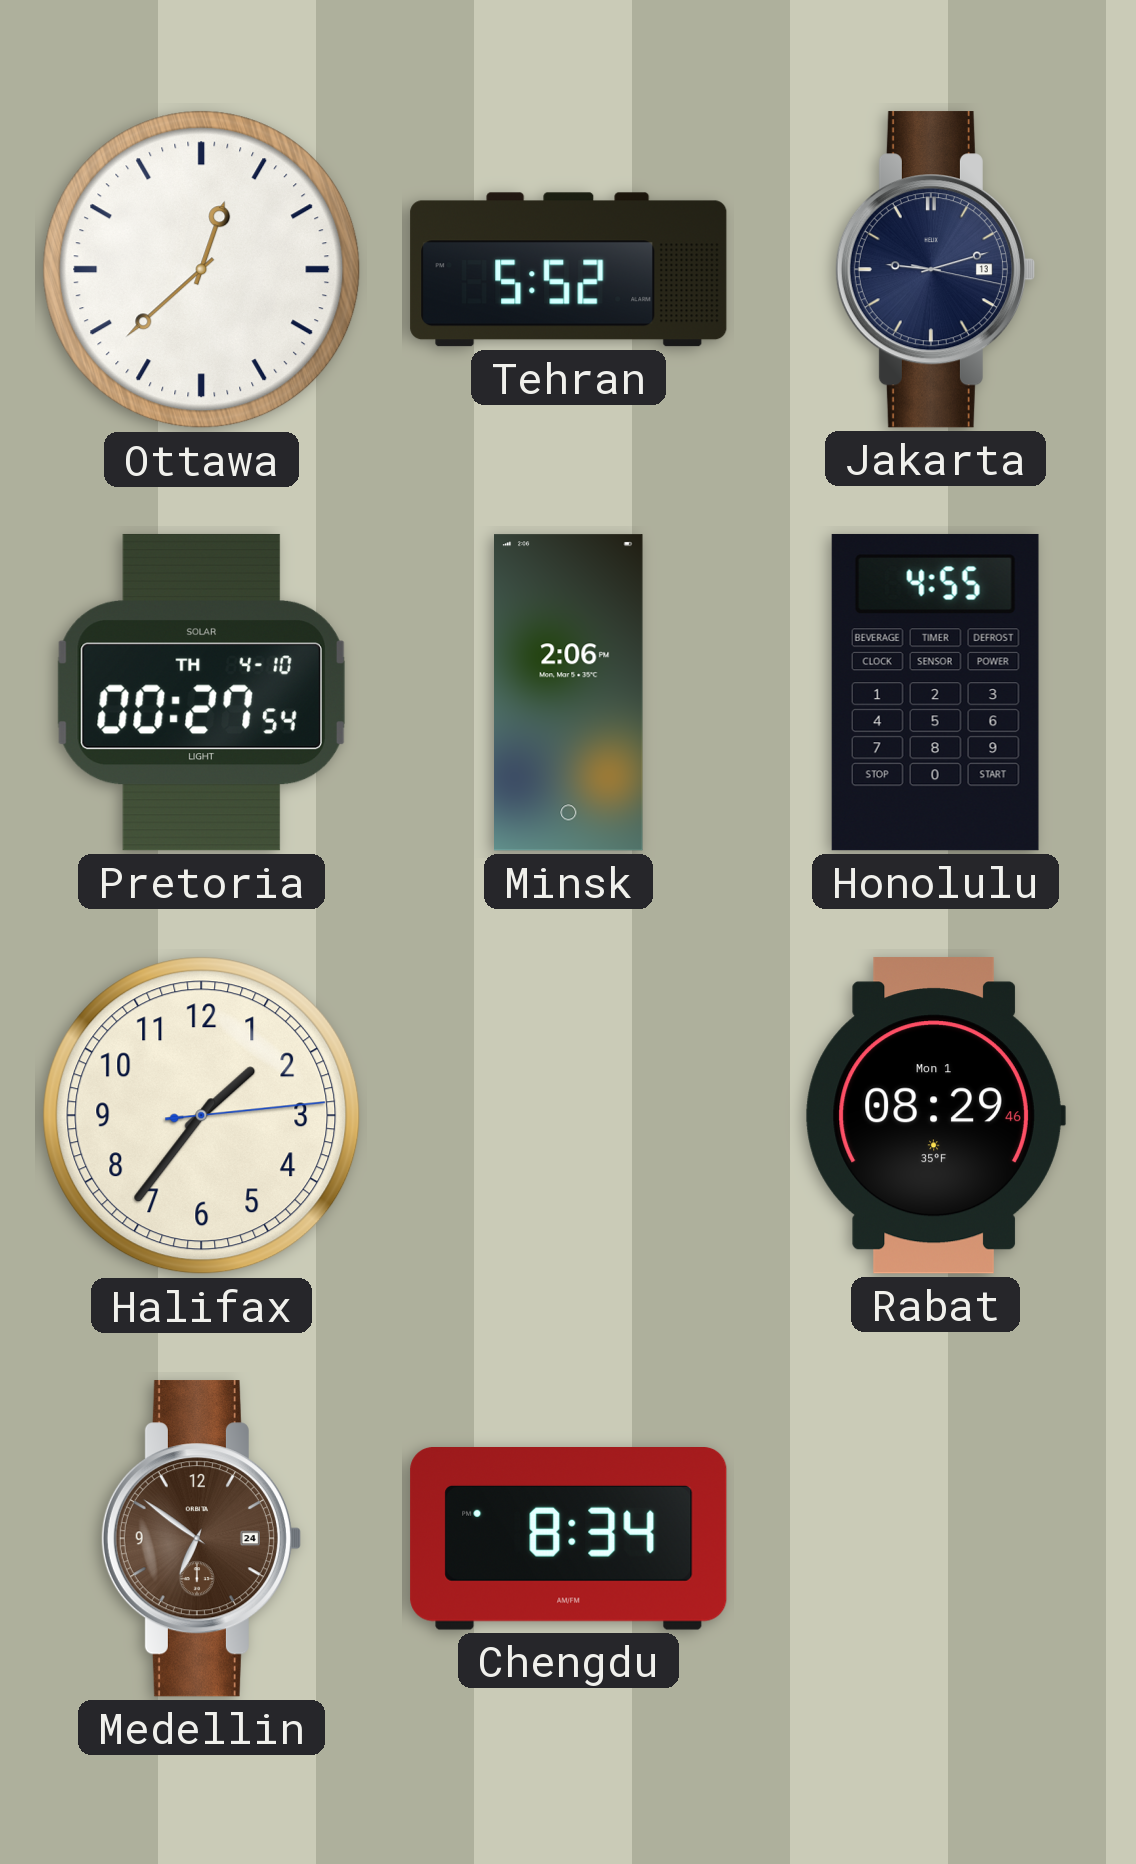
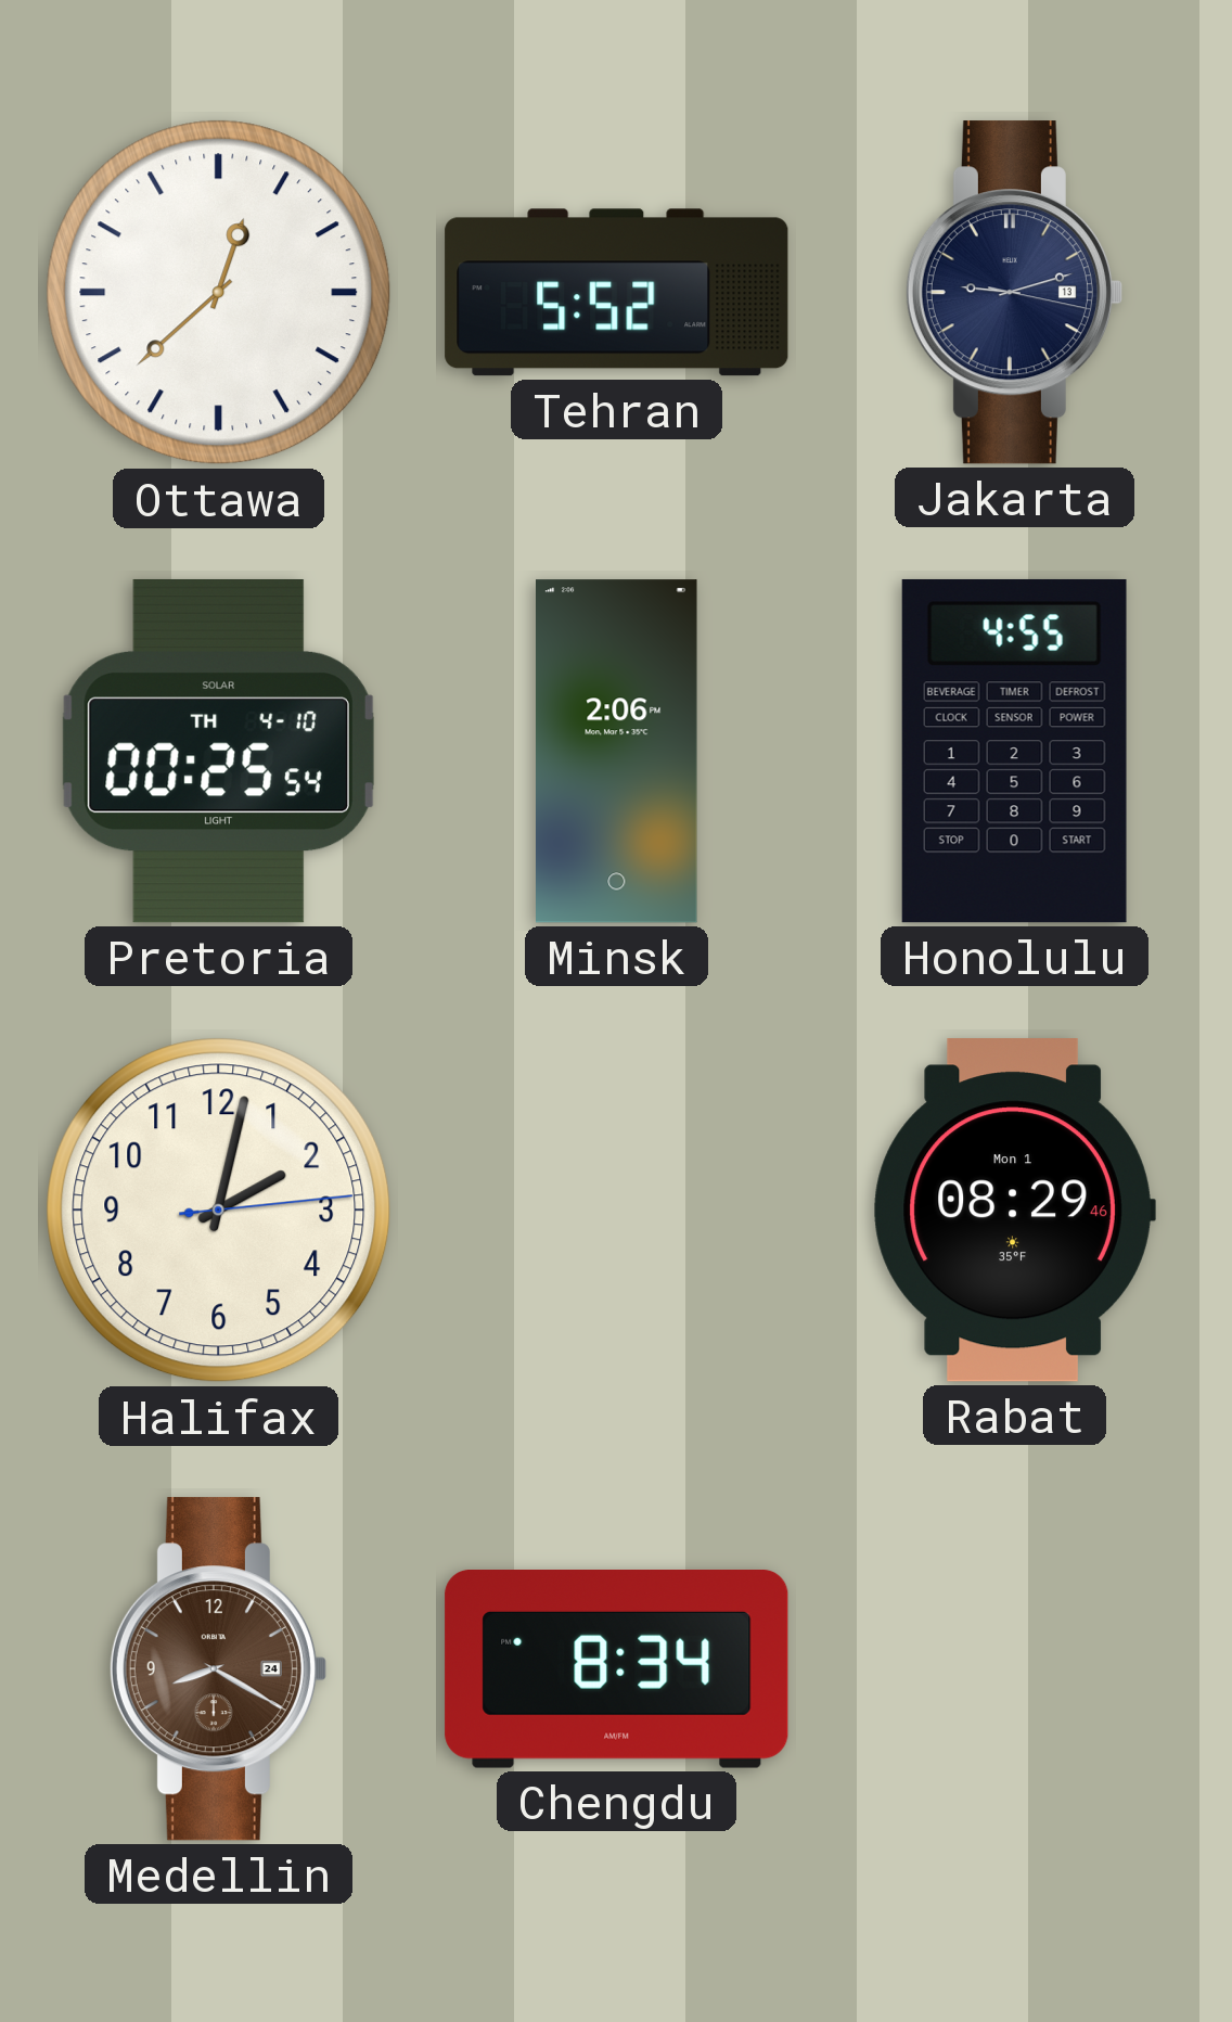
Pretoria: 00:27 -> 00:25 (218, 751)
Halifax: 1:36 -> 2:02 (219, 1211)
Medellin: 6:51 -> 8:20 (218, 1669)
